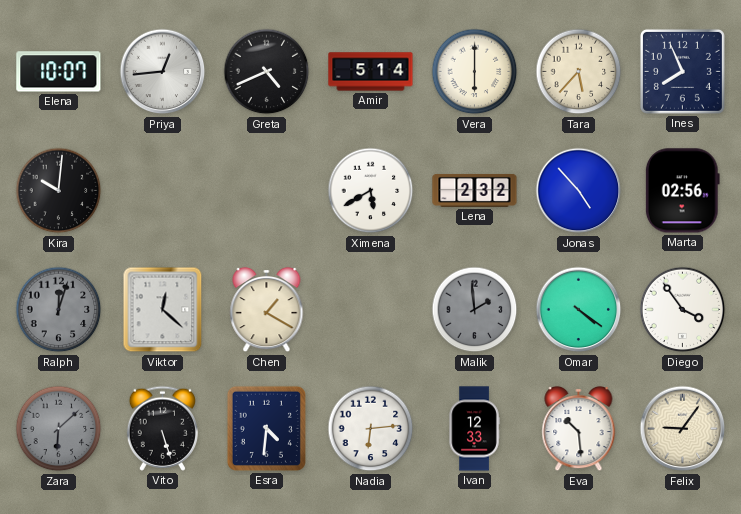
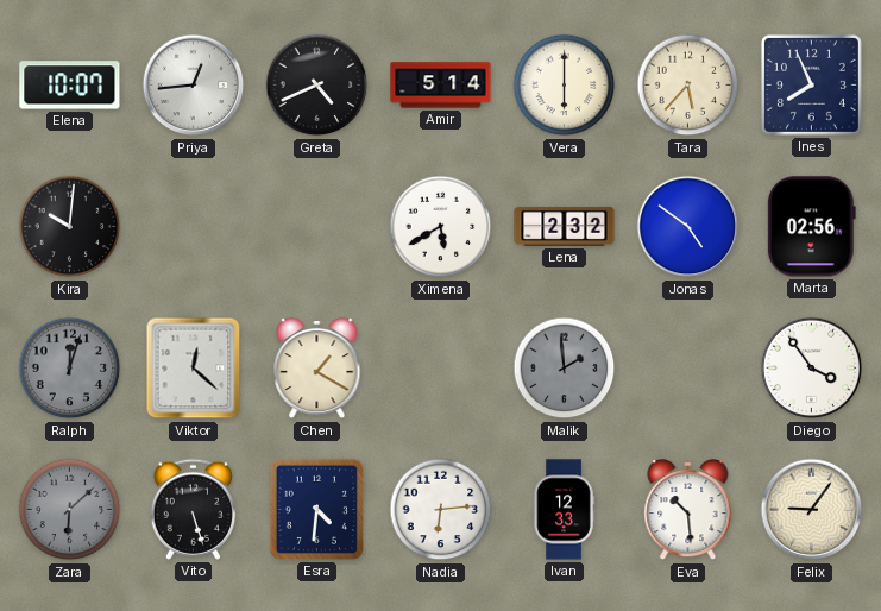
Jonas: 4:53 -> 4:51 (688, 227)
Omar: 4:21 -> none (579, 310)
